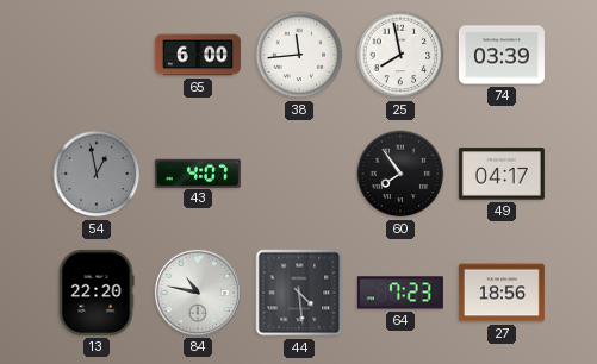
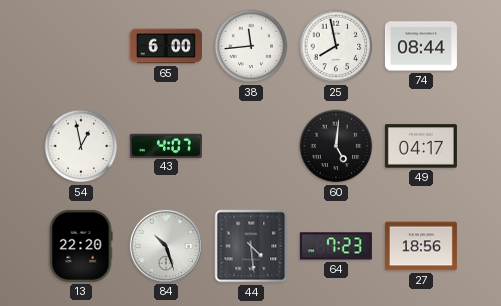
74: 03:39 -> 08:44 (421, 46)
54 dial: grey -> white (81, 146)
60: 7:54 -> 5:01 (336, 146)
84: 10:47 -> 10:27 (166, 246)
